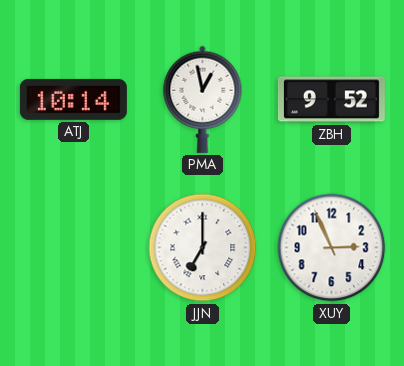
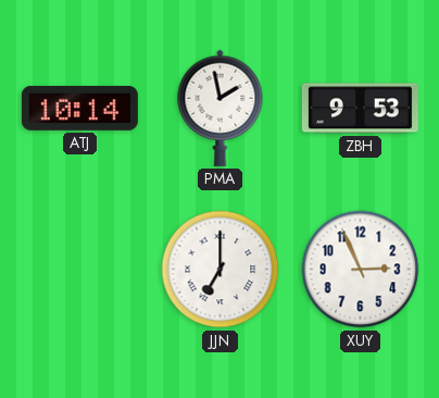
PMA: 12:58 -> 1:58 (221, 108)
ZBH: 9:52 -> 9:53 (360, 109)
